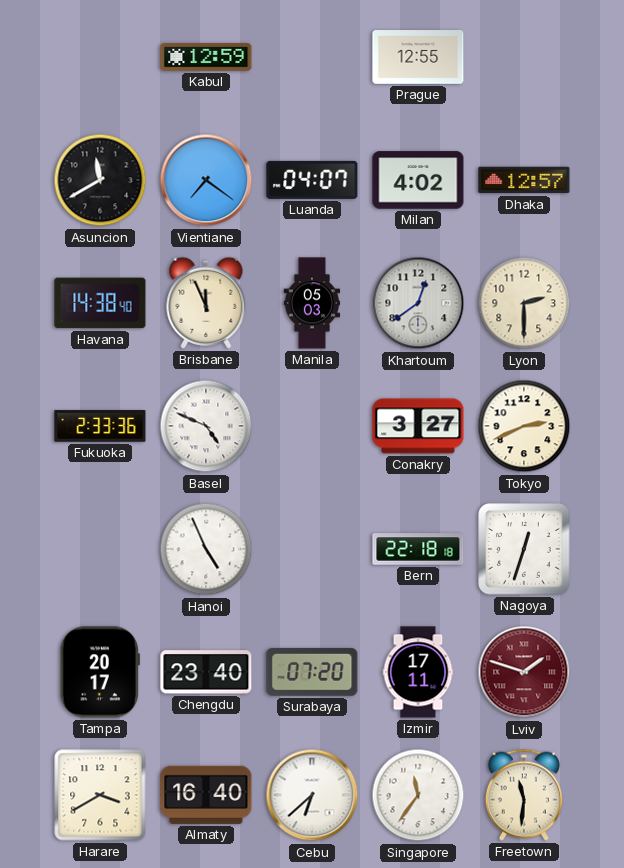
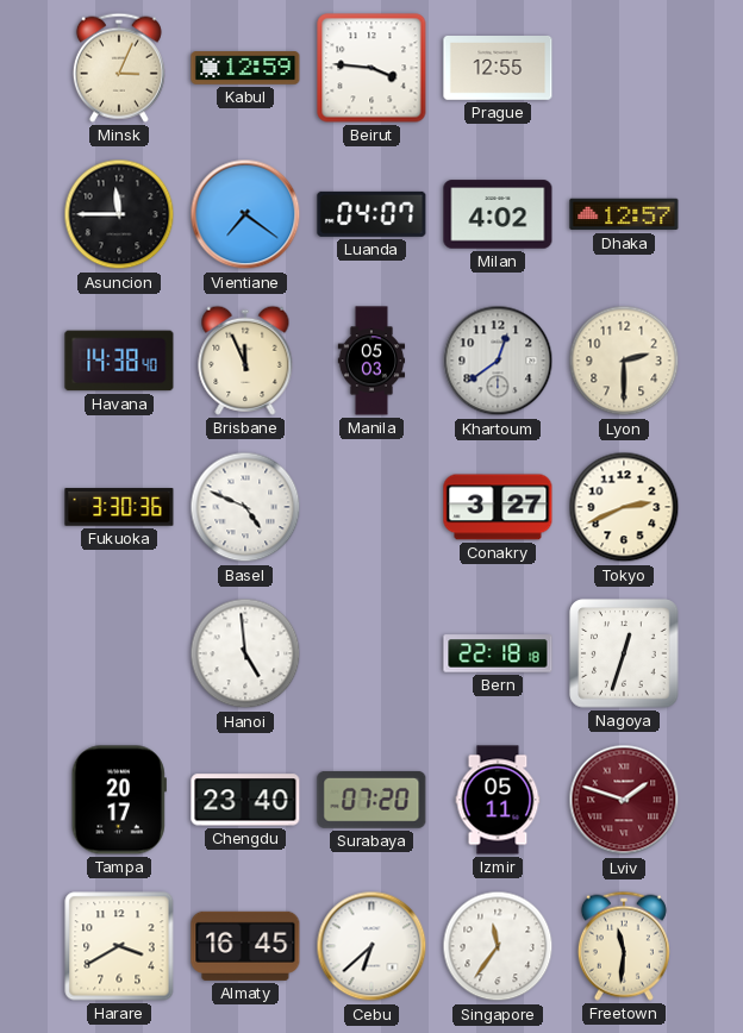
Minsk: none -> 3:04 (119, 68)
Beirut: none -> 3:46 (371, 68)
Asuncion: 11:40 -> 11:45 (119, 214)
Fukuoka: 2:33 -> 3:30 (119, 507)
Hanoi: 4:56 -> 4:59 (245, 653)
Izmir: 17:11 -> 05:11 (498, 800)
Almaty: 16:40 -> 16:45 (245, 946)
